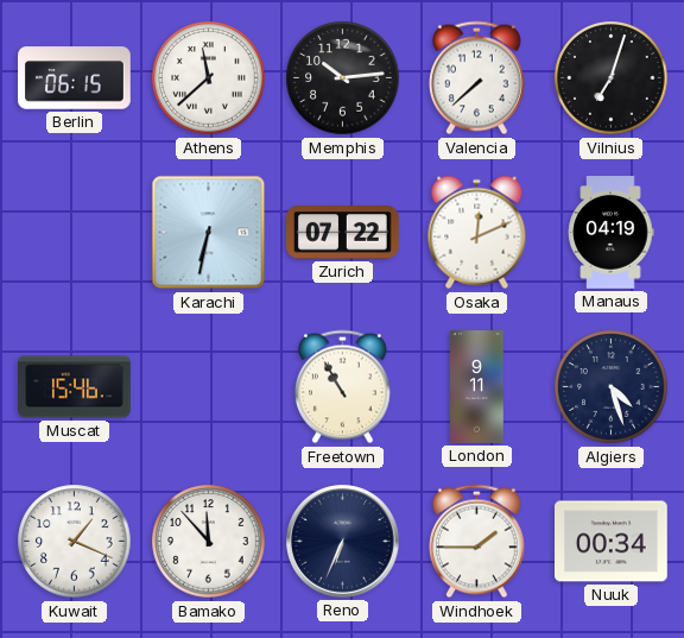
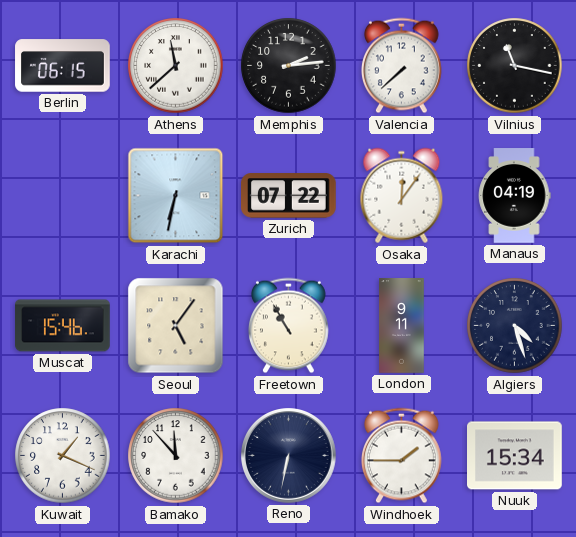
Memphis: 10:14 -> 2:14 (289, 66)
Vilnius: 7:03 -> 11:17 (515, 66)
Osaka: 12:11 -> 12:06 (402, 196)
Seoul: none -> 5:06 (176, 326)
Reno: 6:34 -> 6:32 (289, 456)
Nuuk: 00:34 -> 15:34 (515, 456)
